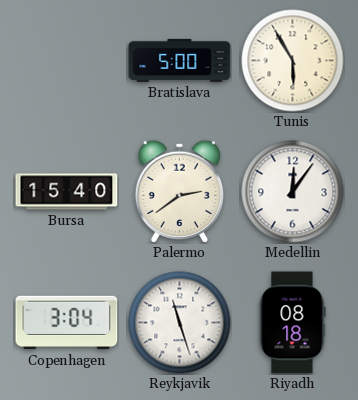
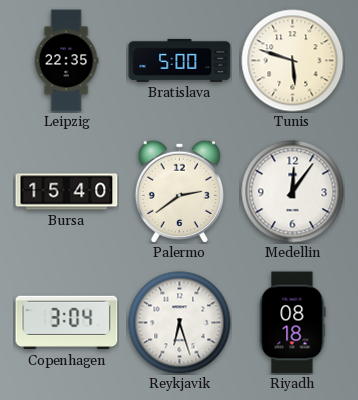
Leipzig: none -> 22:35 (66, 61)
Tunis: 5:55 -> 5:48 (293, 61)
Reykjavik: 11:27 -> 6:27 (180, 323)
